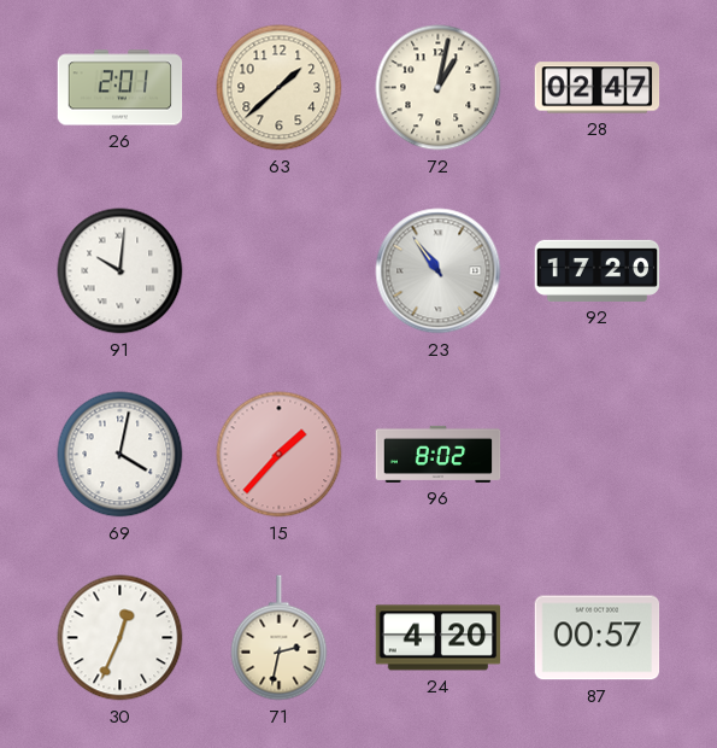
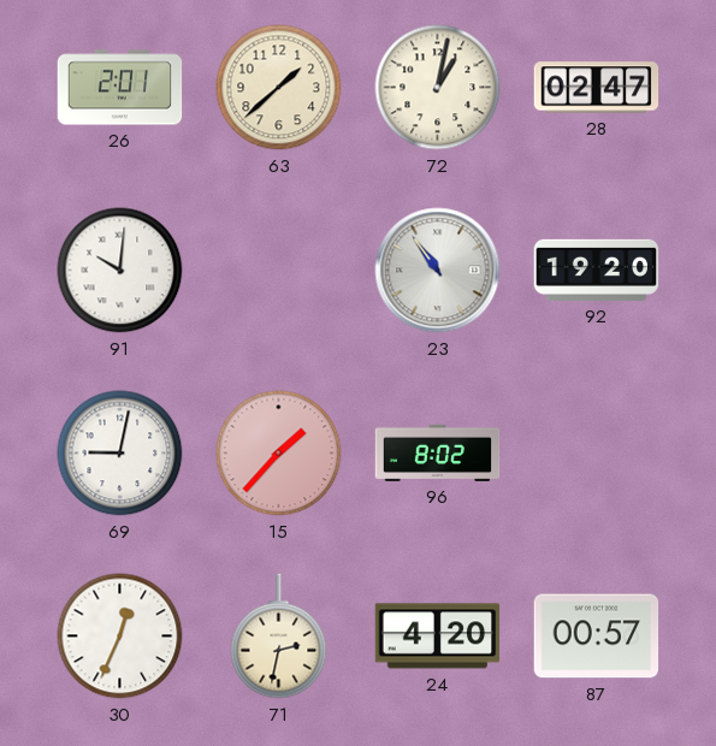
92: 17:20 -> 19:20 (597, 270)
69: 4:02 -> 9:02 (120, 454)
